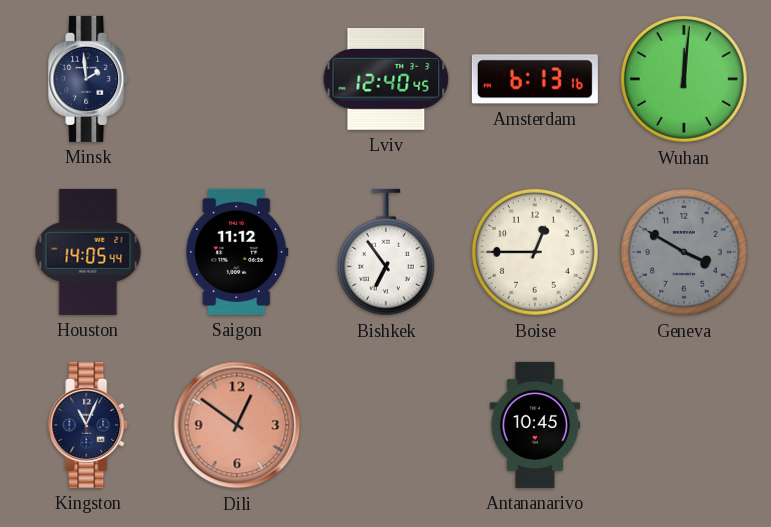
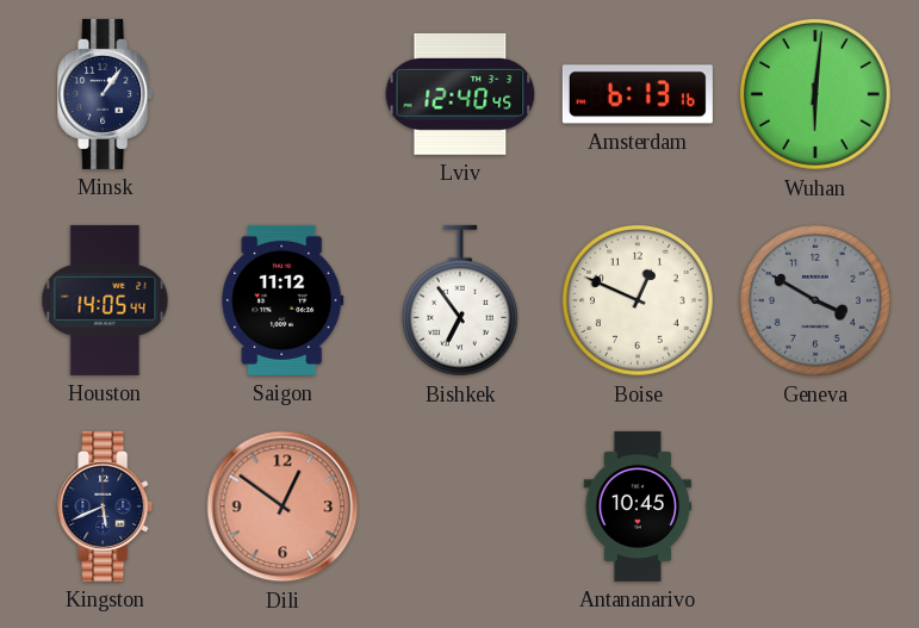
Minsk: 1:59 -> 1:06 (106, 94)
Wuhan: 12:01 -> 6:01 (815, 94)
Boise: 12:45 -> 12:49 (638, 300)
Kingston: 11:04 -> 5:41 (106, 506)
